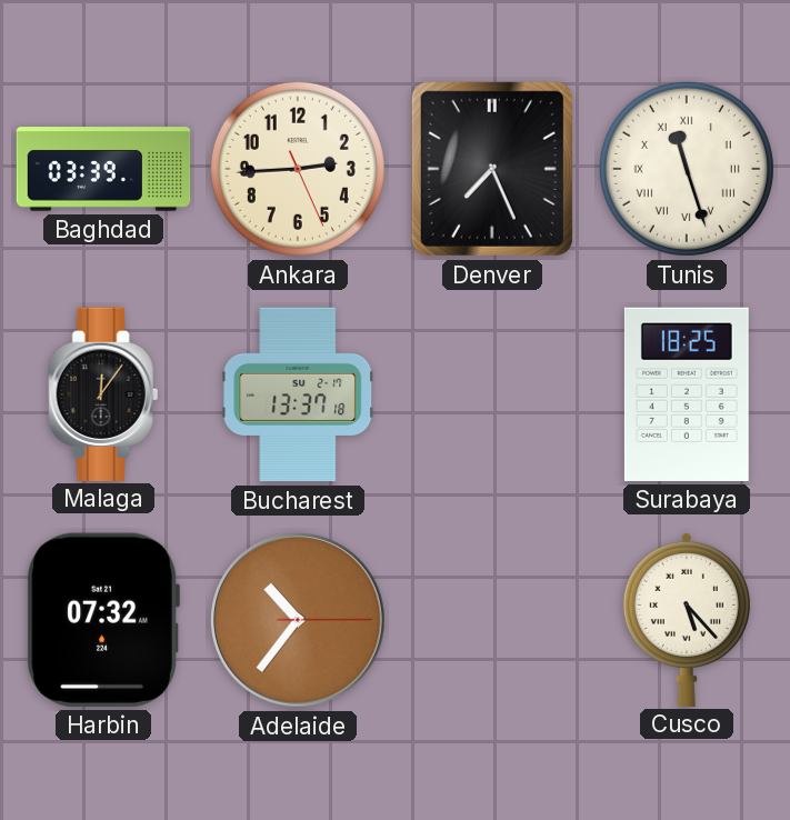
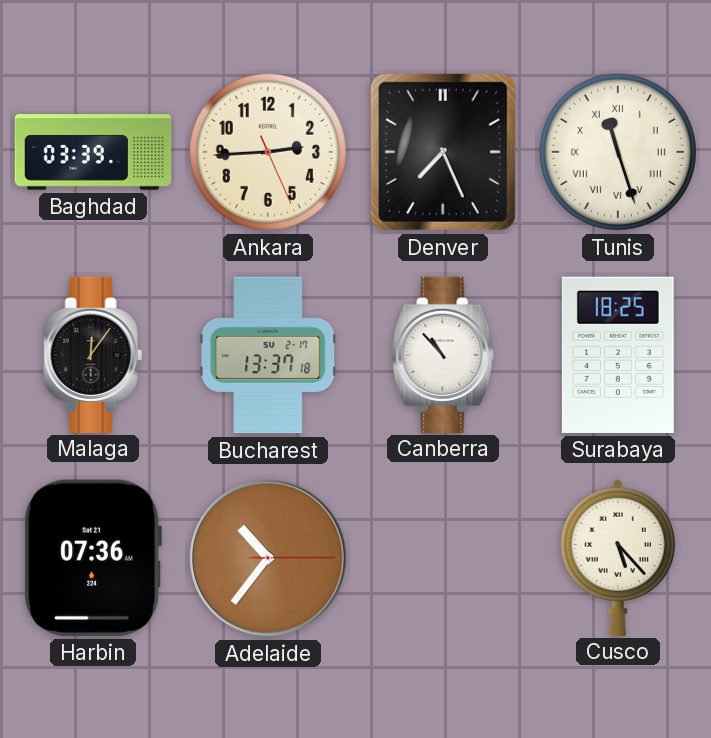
Canberra: none -> 10:53 (444, 354)
Harbin: 07:32 -> 07:36 (93, 558)
